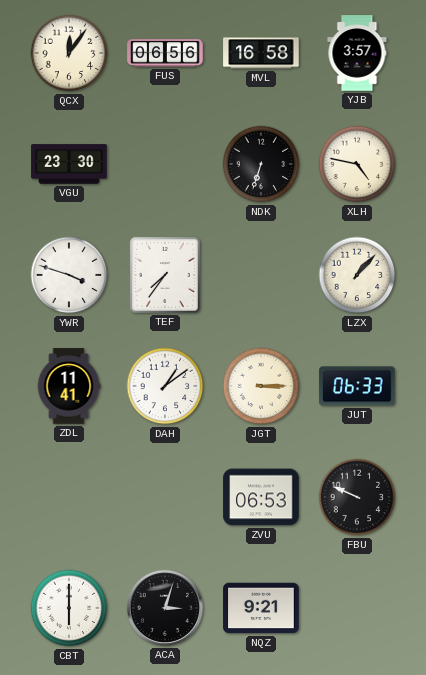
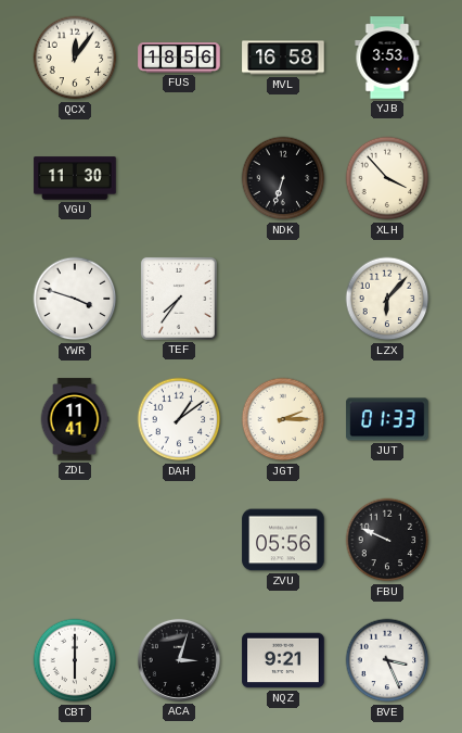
FUS: 06:56 -> 18:56 (179, 58)
YJB: 3:57 -> 3:53 (387, 58)
VGU: 23:30 -> 11:30 (75, 178)
XLH: 4:47 -> 3:53 (387, 178)
LZX: 1:07 -> 6:07 (387, 299)
JGT: 3:15 -> 2:15 (283, 419)
JUT: 06:33 -> 01:33 (387, 419)
ZVU: 06:53 -> 05:56 (283, 540)
BVE: none -> 3:26 (387, 660)
